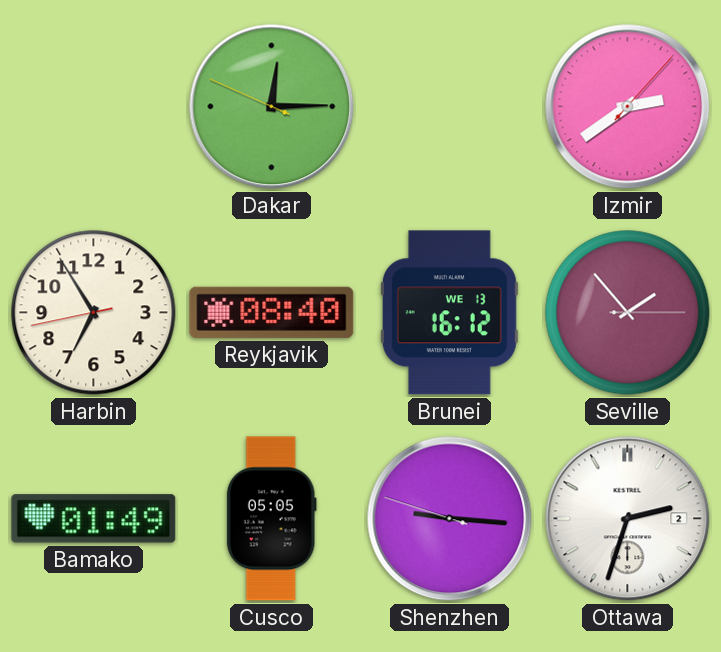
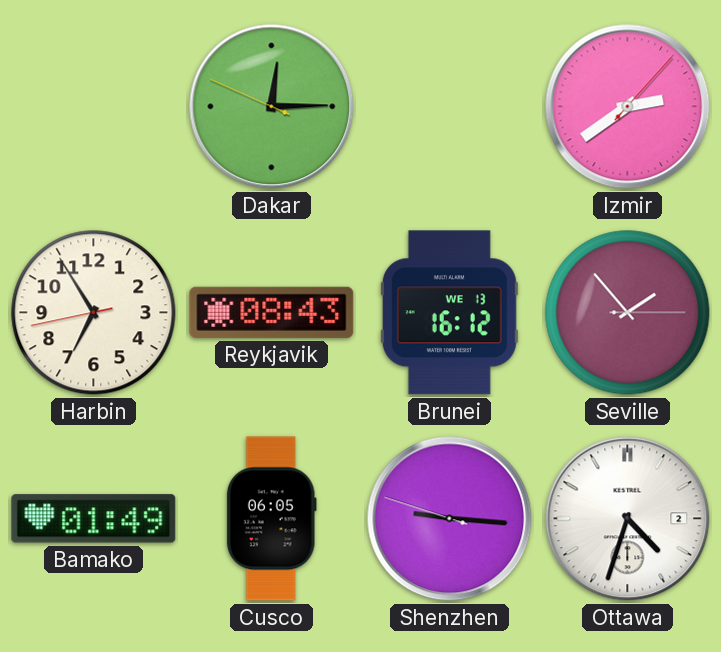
Reykjavik: 08:40 -> 08:43 (272, 312)
Cusco: 05:05 -> 06:05 (271, 519)
Ottawa: 2:33 -> 4:33 (628, 519)
